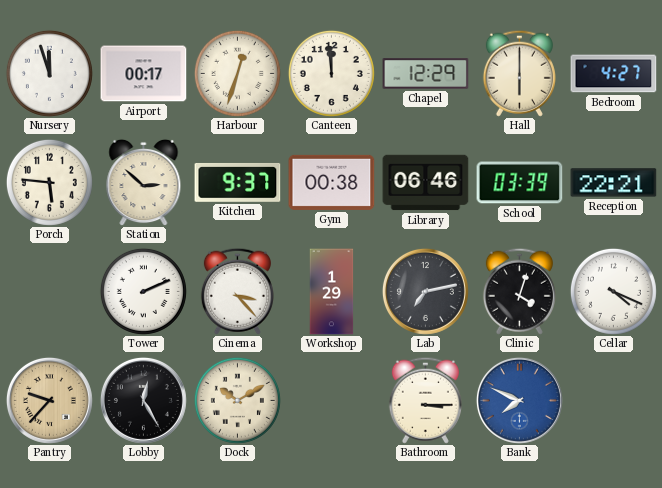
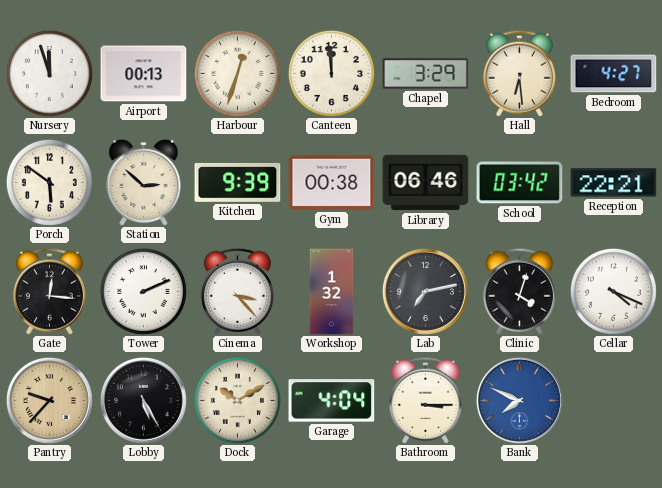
Airport: 00:17 -> 00:13 (144, 74)
Chapel: 12:29 -> 3:29 (426, 74)
Hall: 6:00 -> 6:29 (519, 73)
Porch: 5:46 -> 5:51 (49, 182)
Kitchen: 9:37 -> 9:39 (238, 183)
School: 03:39 -> 03:42 (520, 183)
Gate: none -> 12:16 (49, 291)
Workshop: 1:29 -> 1:32 (332, 292)
Lobby: 12:25 -> 5:25 (143, 400)
Garage: none -> 4:04 (332, 401)
